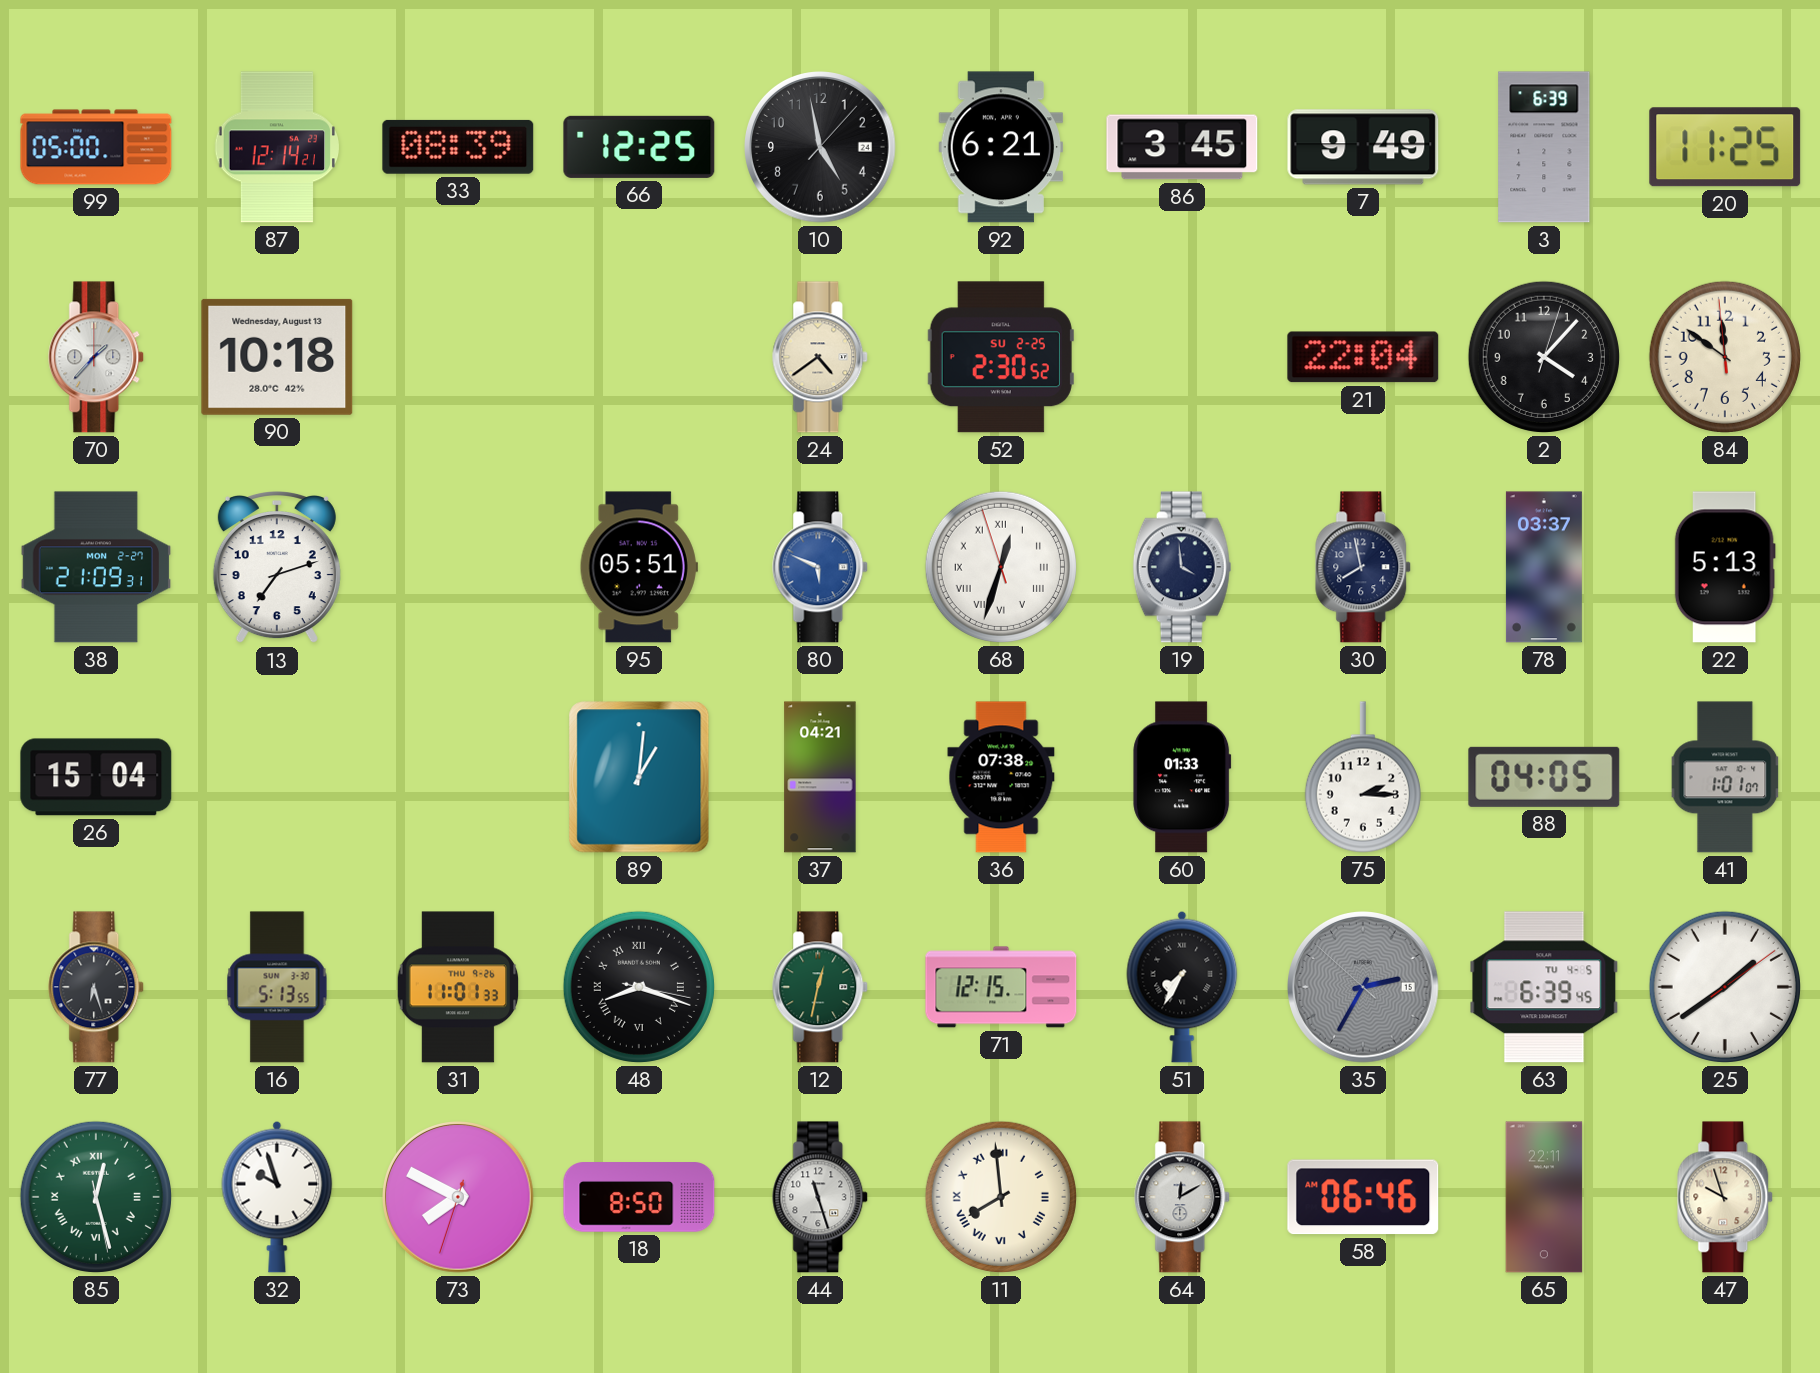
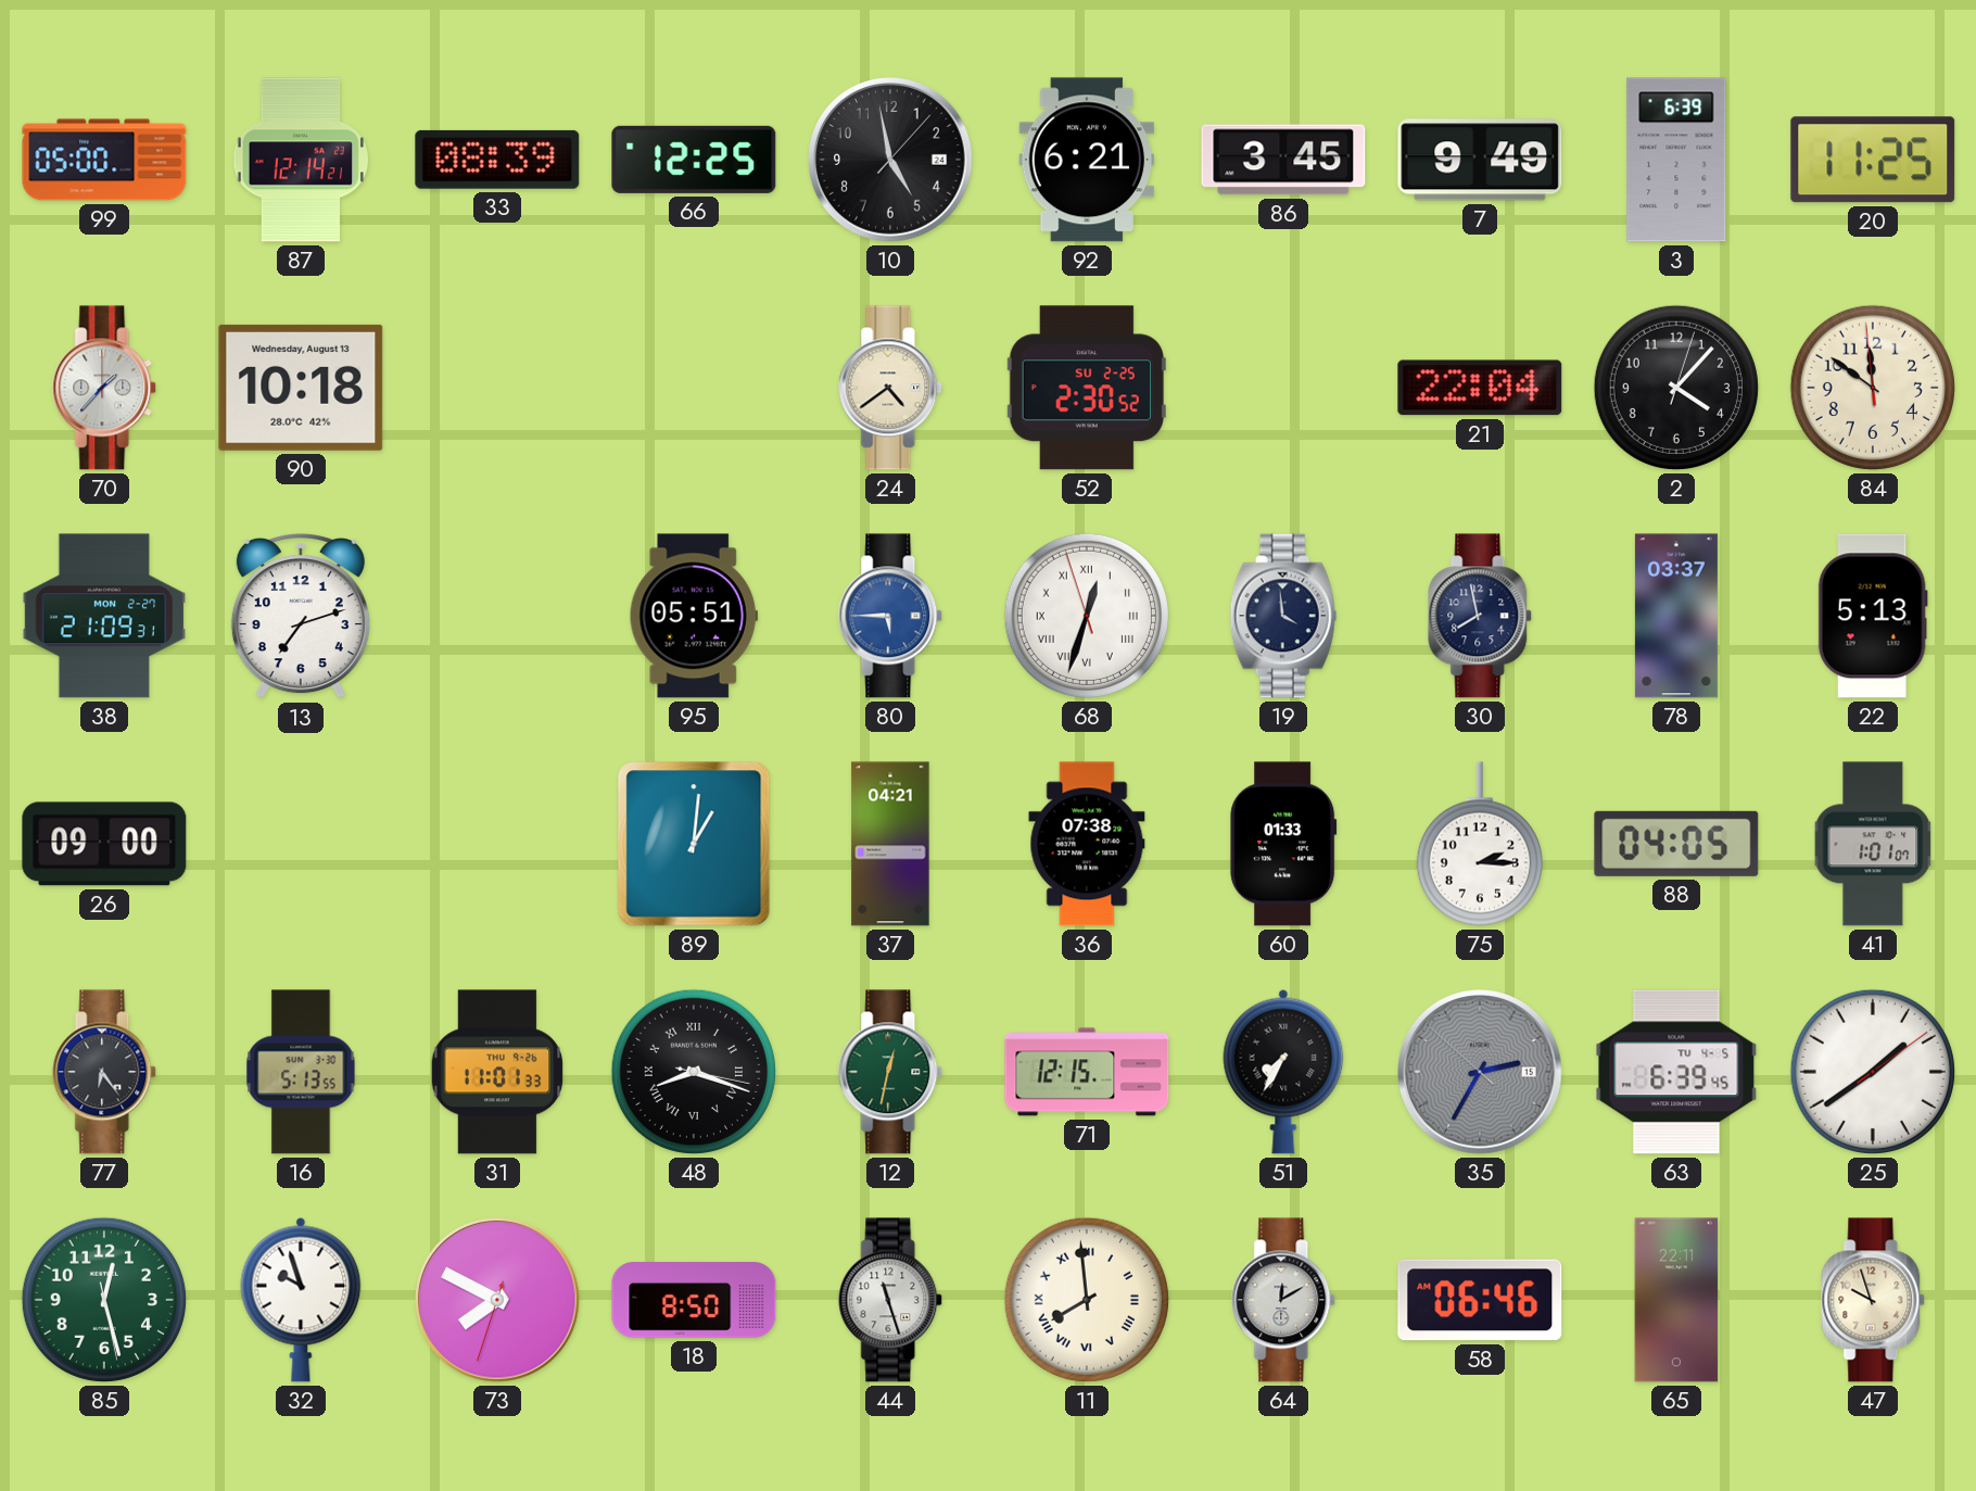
80: 5:49 -> 5:45 (891, 616)
26: 15:04 -> 09:00 (104, 844)
77: 6:27 -> 6:24 (105, 1072)
85 numerals: Roman -> Arabic (104, 1300)
